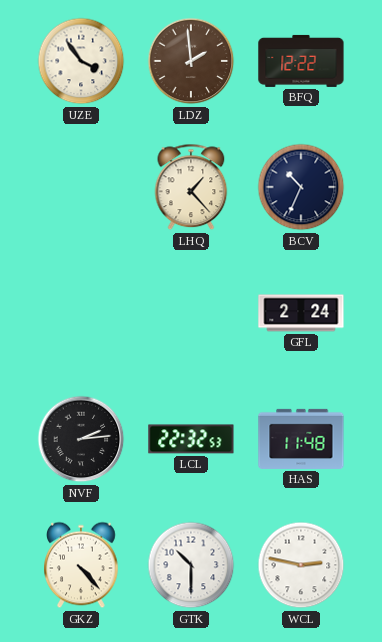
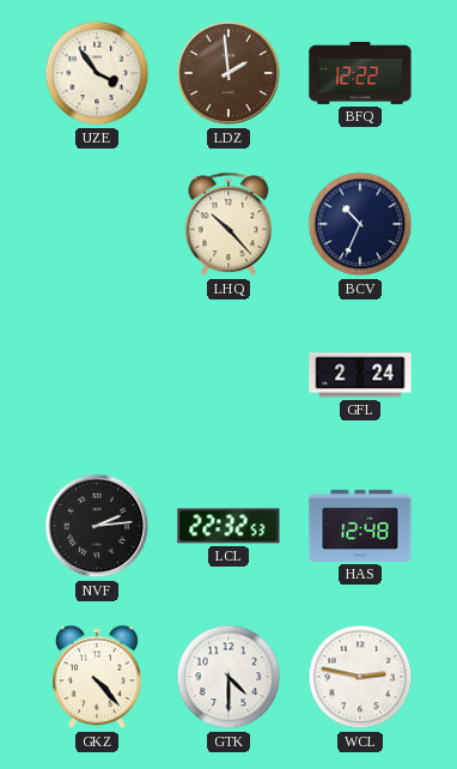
LHQ: 1:23 -> 10:23 (228, 224)
HAS: 11:48 -> 12:48 (360, 526)
GTK: 10:30 -> 4:30 (228, 677)
